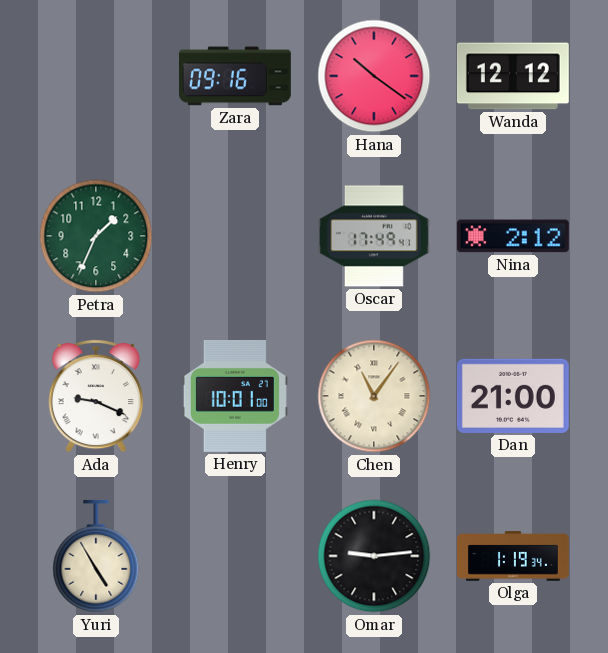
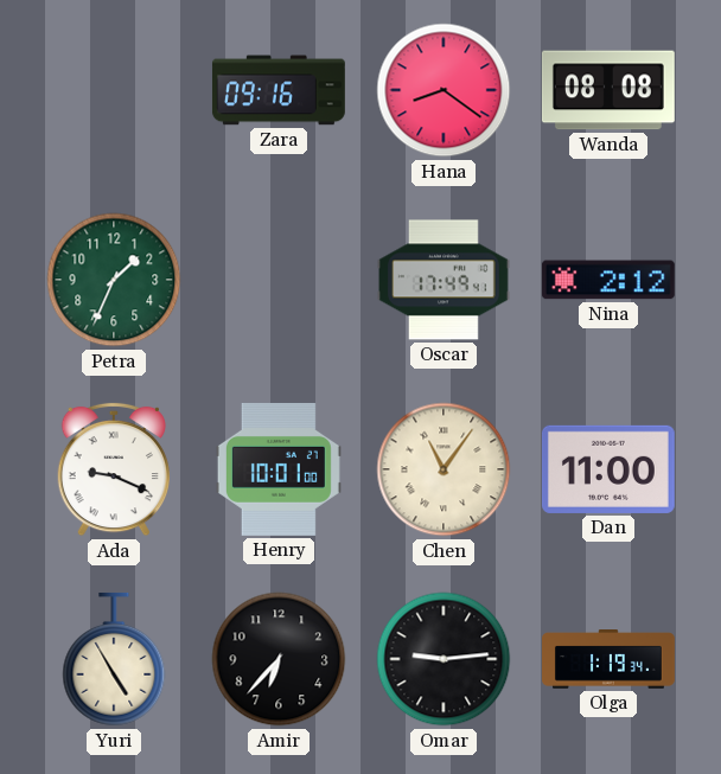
Hana: 10:21 -> 8:21 (444, 90)
Wanda: 12:12 -> 08:08 (608, 90)
Dan: 21:00 -> 11:00 (608, 469)
Amir: none -> 6:37 (279, 659)
